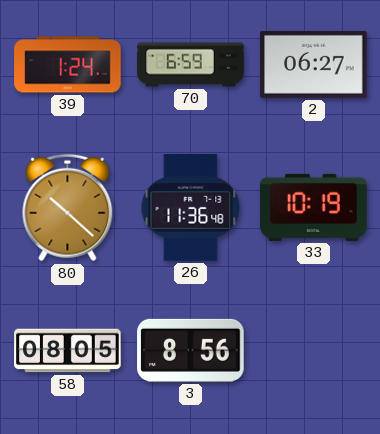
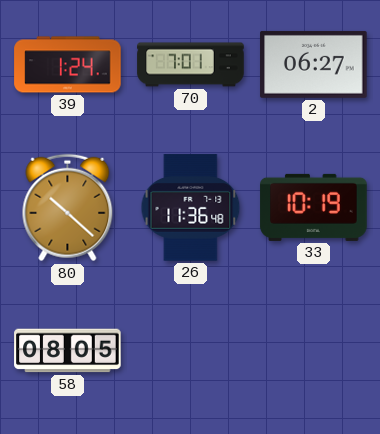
70: 6:59 -> 7:01 (191, 65)
3: 8:56 -> none (191, 350)
